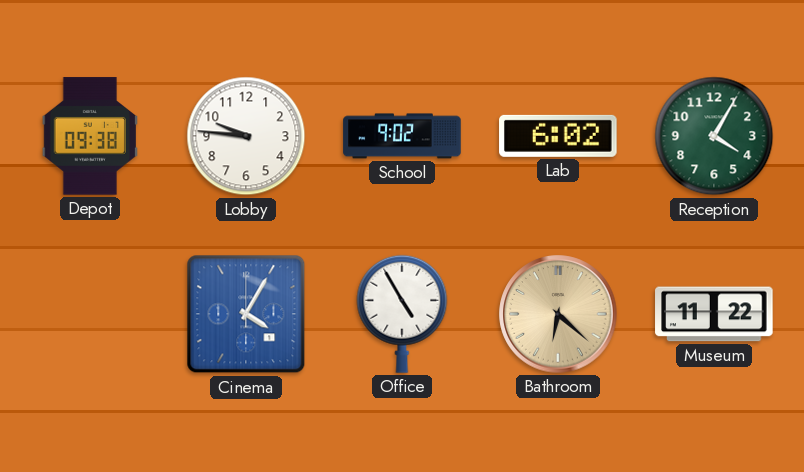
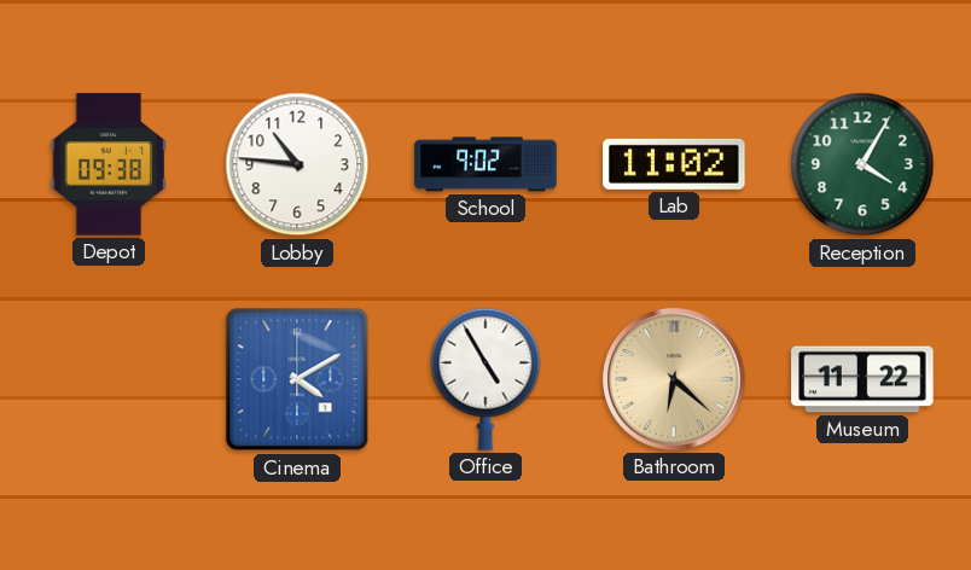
Lobby: 9:46 -> 10:46 (297, 164)
Lab: 6:02 -> 11:02 (674, 164)
Cinema: 4:05 -> 4:10 (297, 379)
